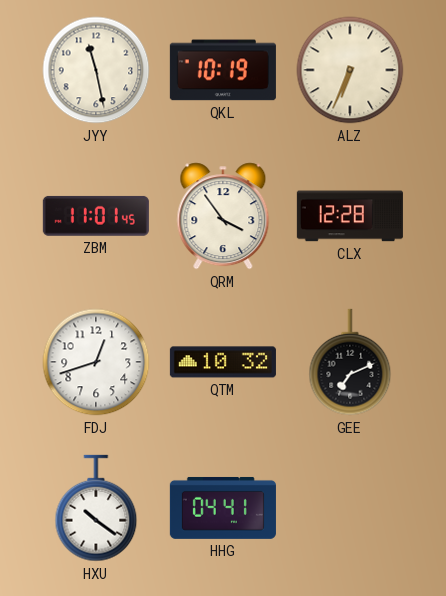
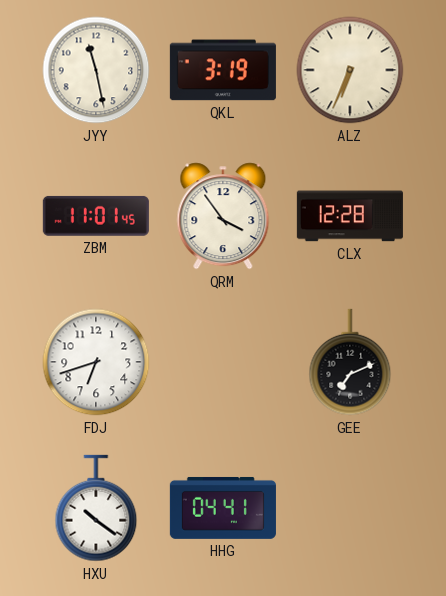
QKL: 10:19 -> 3:19 (223, 70)
FDJ: 12:42 -> 6:42 (96, 362)
QTM: 10:32 -> none (223, 362)
